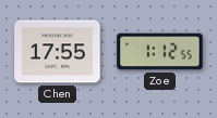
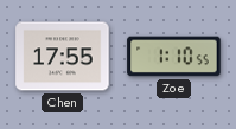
Zoe: 1:12 -> 1:10 (174, 57)
